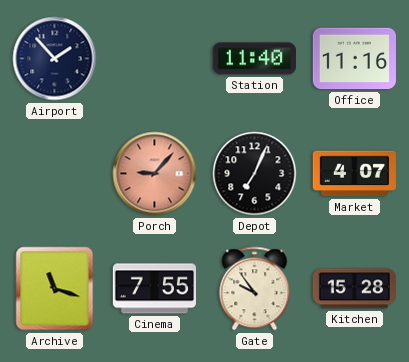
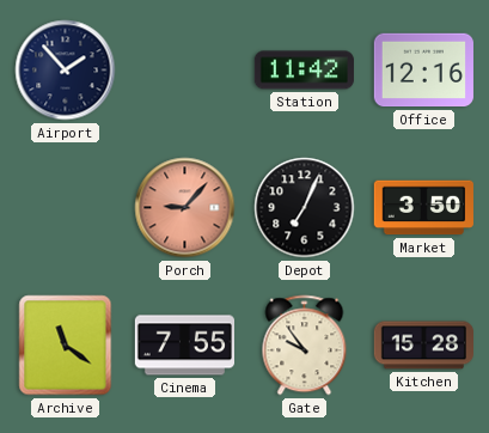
Station: 11:40 -> 11:42 (304, 71)
Office: 11:16 -> 12:16 (423, 71)
Market: 4:07 -> 3:50 (423, 208)
Archive: 11:18 -> 11:21 (66, 346)
